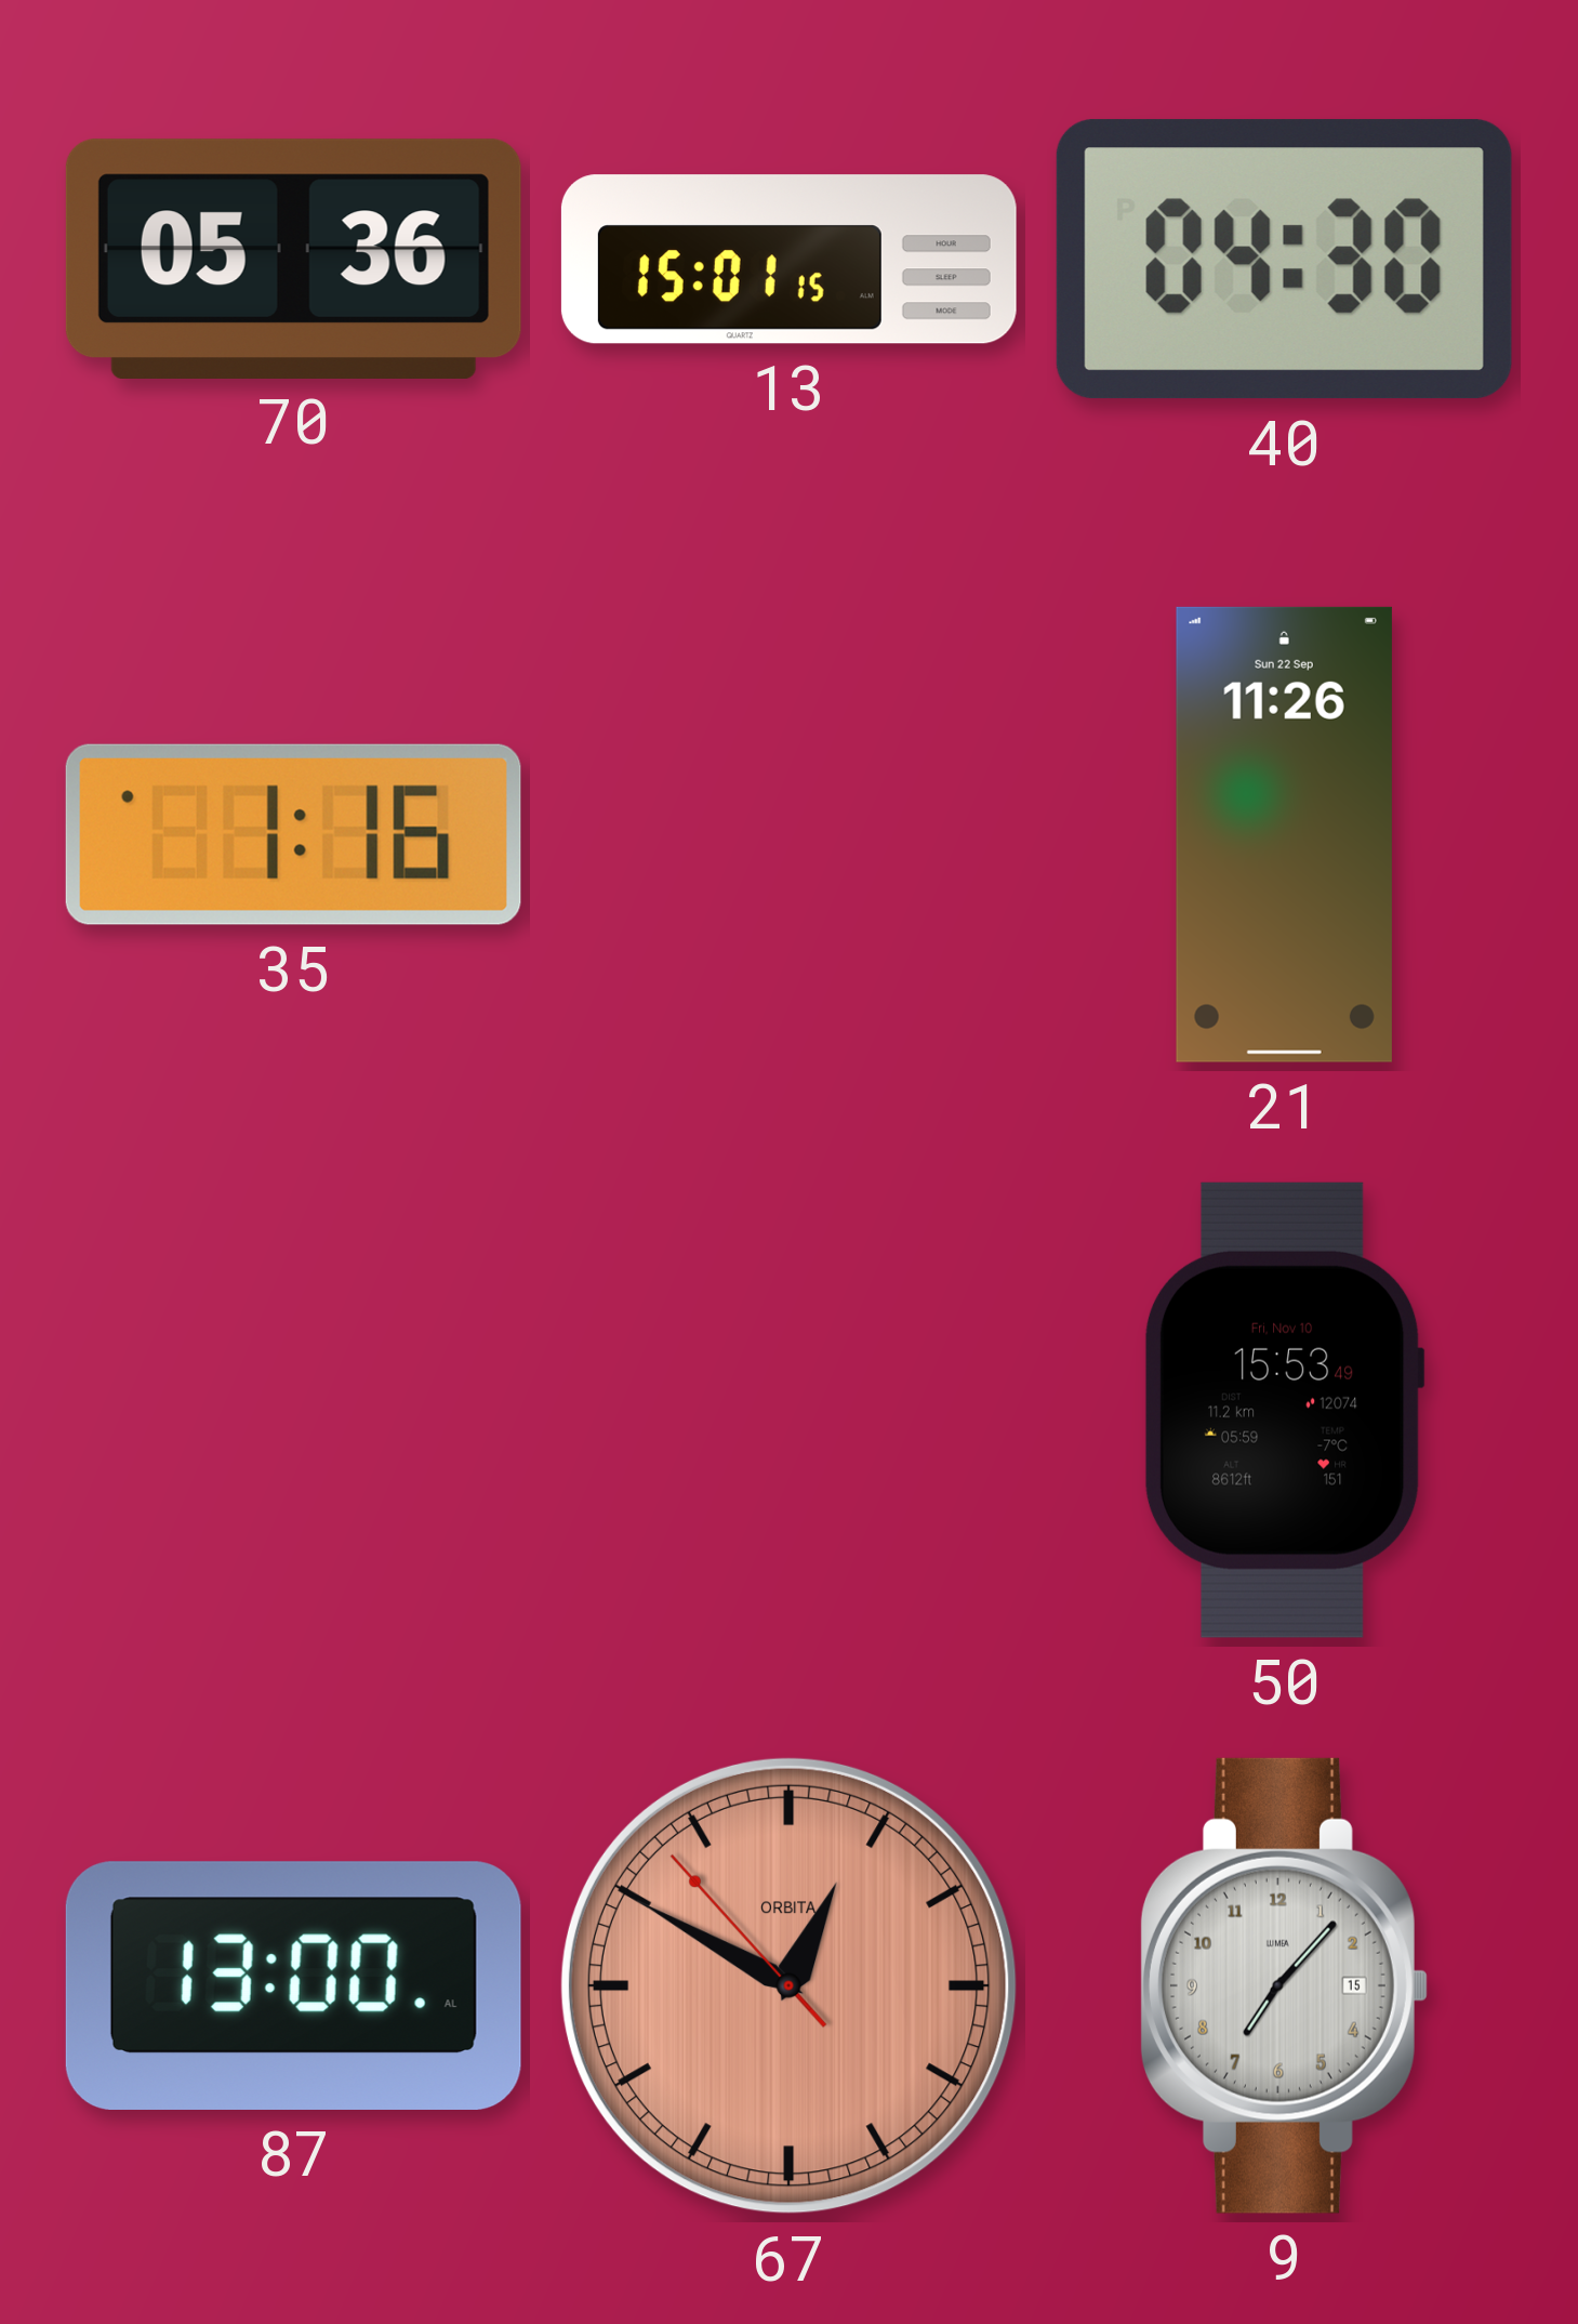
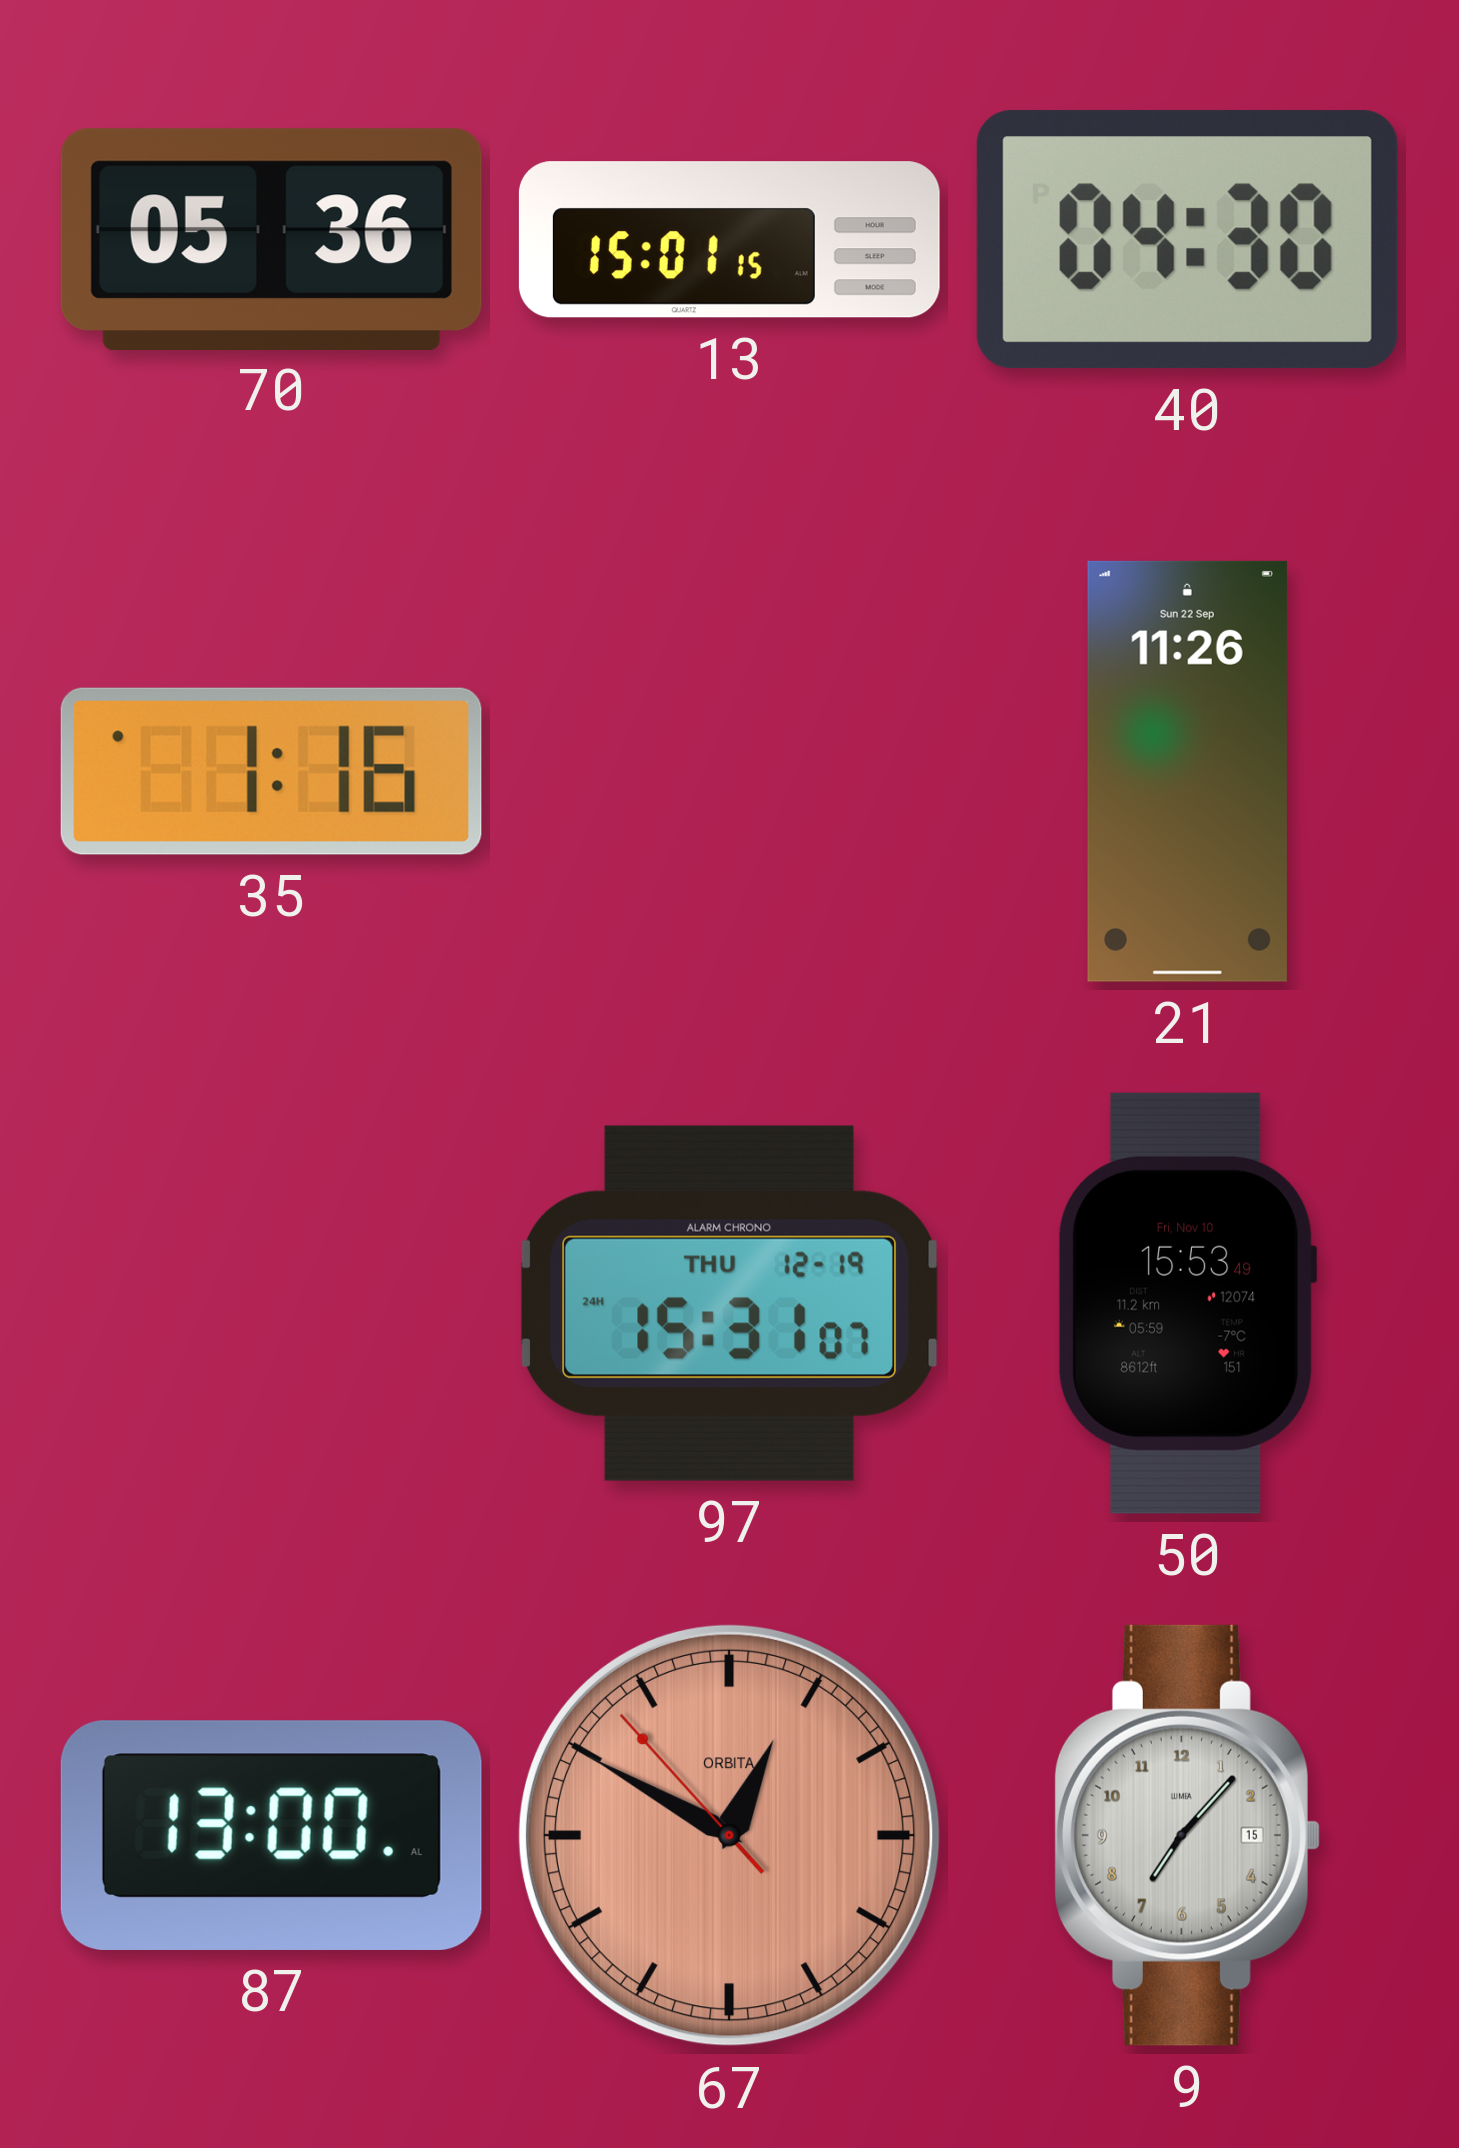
97: none -> 15:31 (729, 1303)
